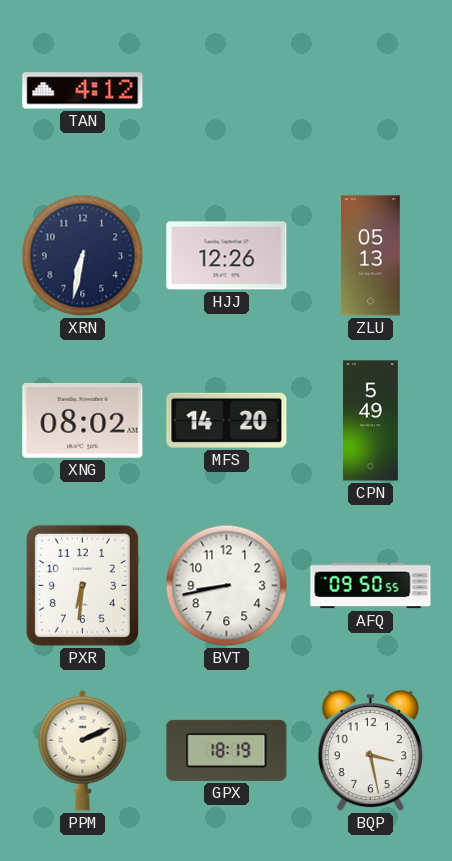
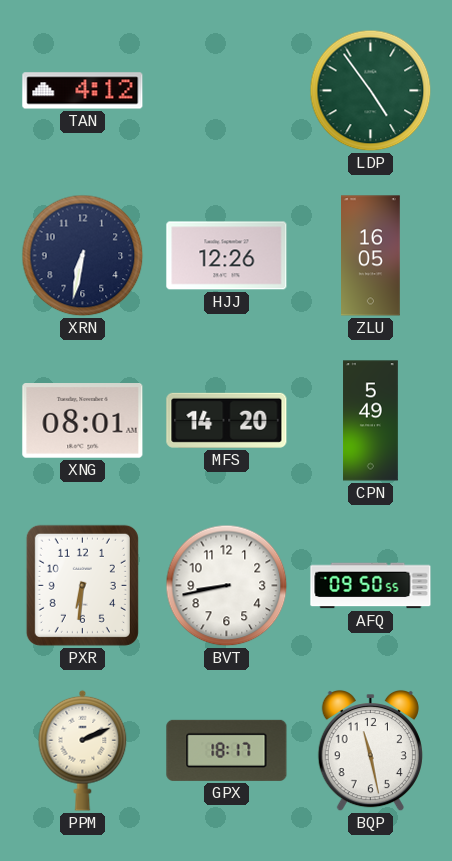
LDP: none -> 4:54 (371, 91)
ZLU: 05:13 -> 16:05 (371, 256)
XNG: 08:02 -> 08:01 (83, 421)
GPX: 18:19 -> 18:17 (227, 750)
BQP: 3:28 -> 11:28 (370, 751)
